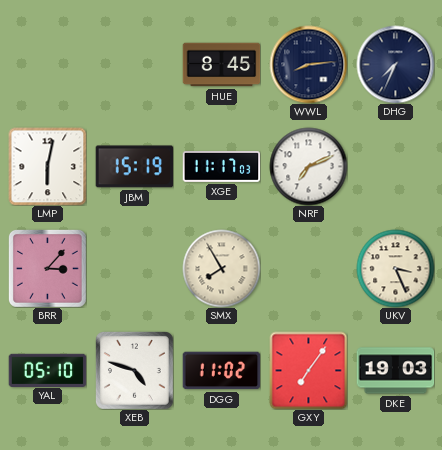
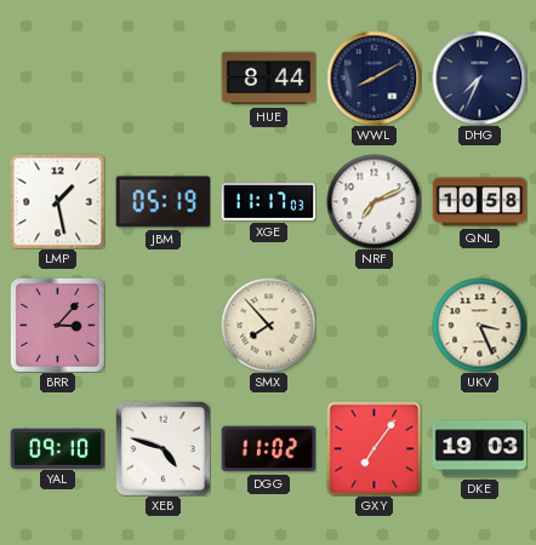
HUE: 8:45 -> 8:44 (268, 79)
WWL: 8:14 -> 8:10 (374, 78)
LMP: 6:02 -> 1:28 (57, 201)
JBM: 15:19 -> 05:19 (162, 202)
QNL: none -> 10:58 (479, 202)
SMX: 7:55 -> 7:53 (268, 325)
YAL: 05:10 -> 09:10 (57, 448)
